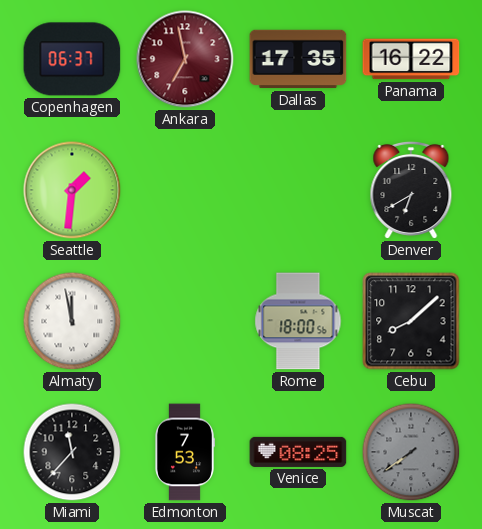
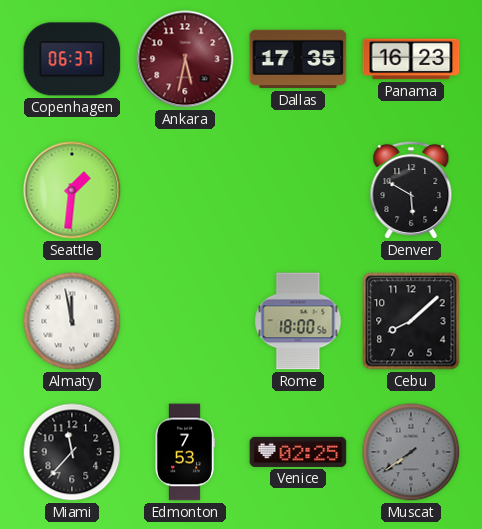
Ankara: 6:58 -> 5:32 (185, 59)
Panama: 16:22 -> 16:23 (411, 59)
Denver: 6:40 -> 5:50 (411, 190)
Venice: 08:25 -> 02:25 (298, 452)
